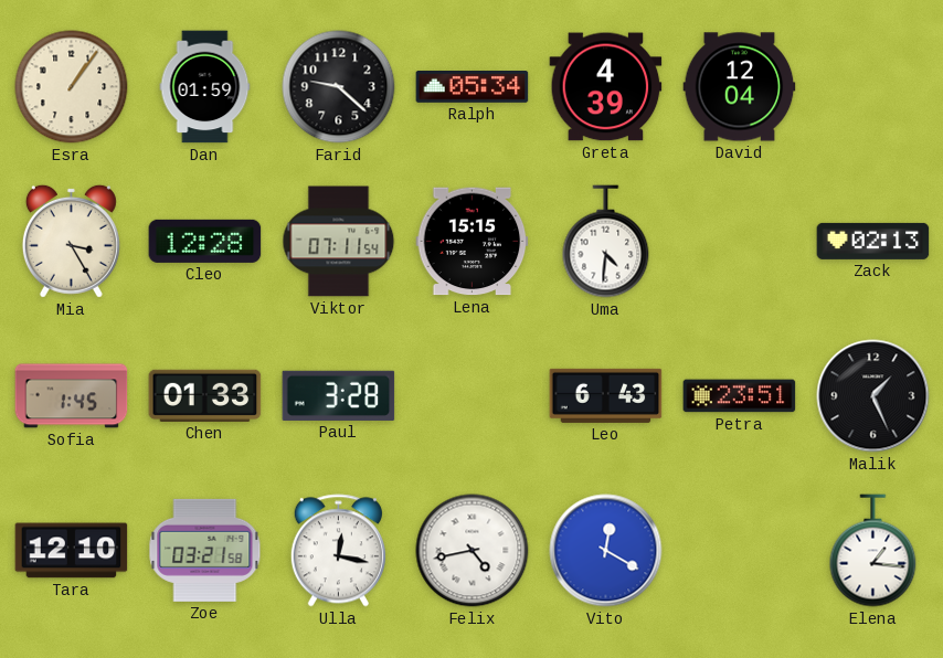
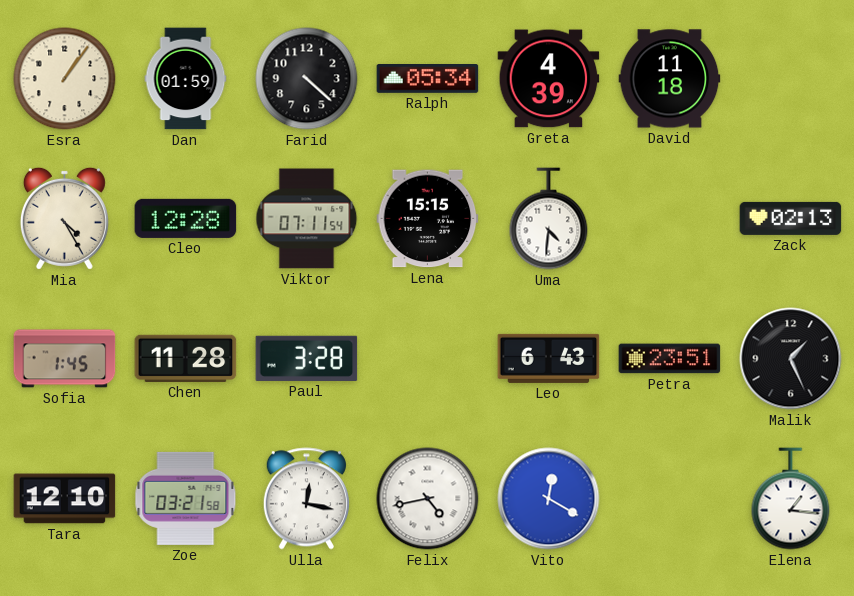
Farid: 9:22 -> 4:22 (307, 79)
David: 12:04 -> 11:18 (670, 79)
Mia: 3:25 -> 4:25 (64, 218)
Chen: 01:33 -> 11:28 (186, 358)
